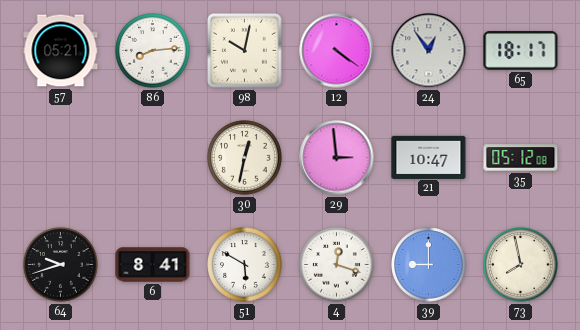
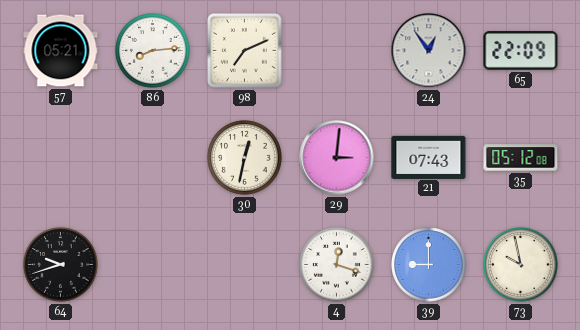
98: 10:02 -> 7:11 (244, 50)
12: 4:21 -> none (337, 51)
65: 18:17 -> 22:09 (521, 51)
29: 2:59 -> 3:01 (337, 158)
21: 10:47 -> 07:43 (429, 157)
6: 8:41 -> none (153, 265)
51: 5:50 -> none (245, 265)
73: 7:58 -> 9:58 (521, 265)
